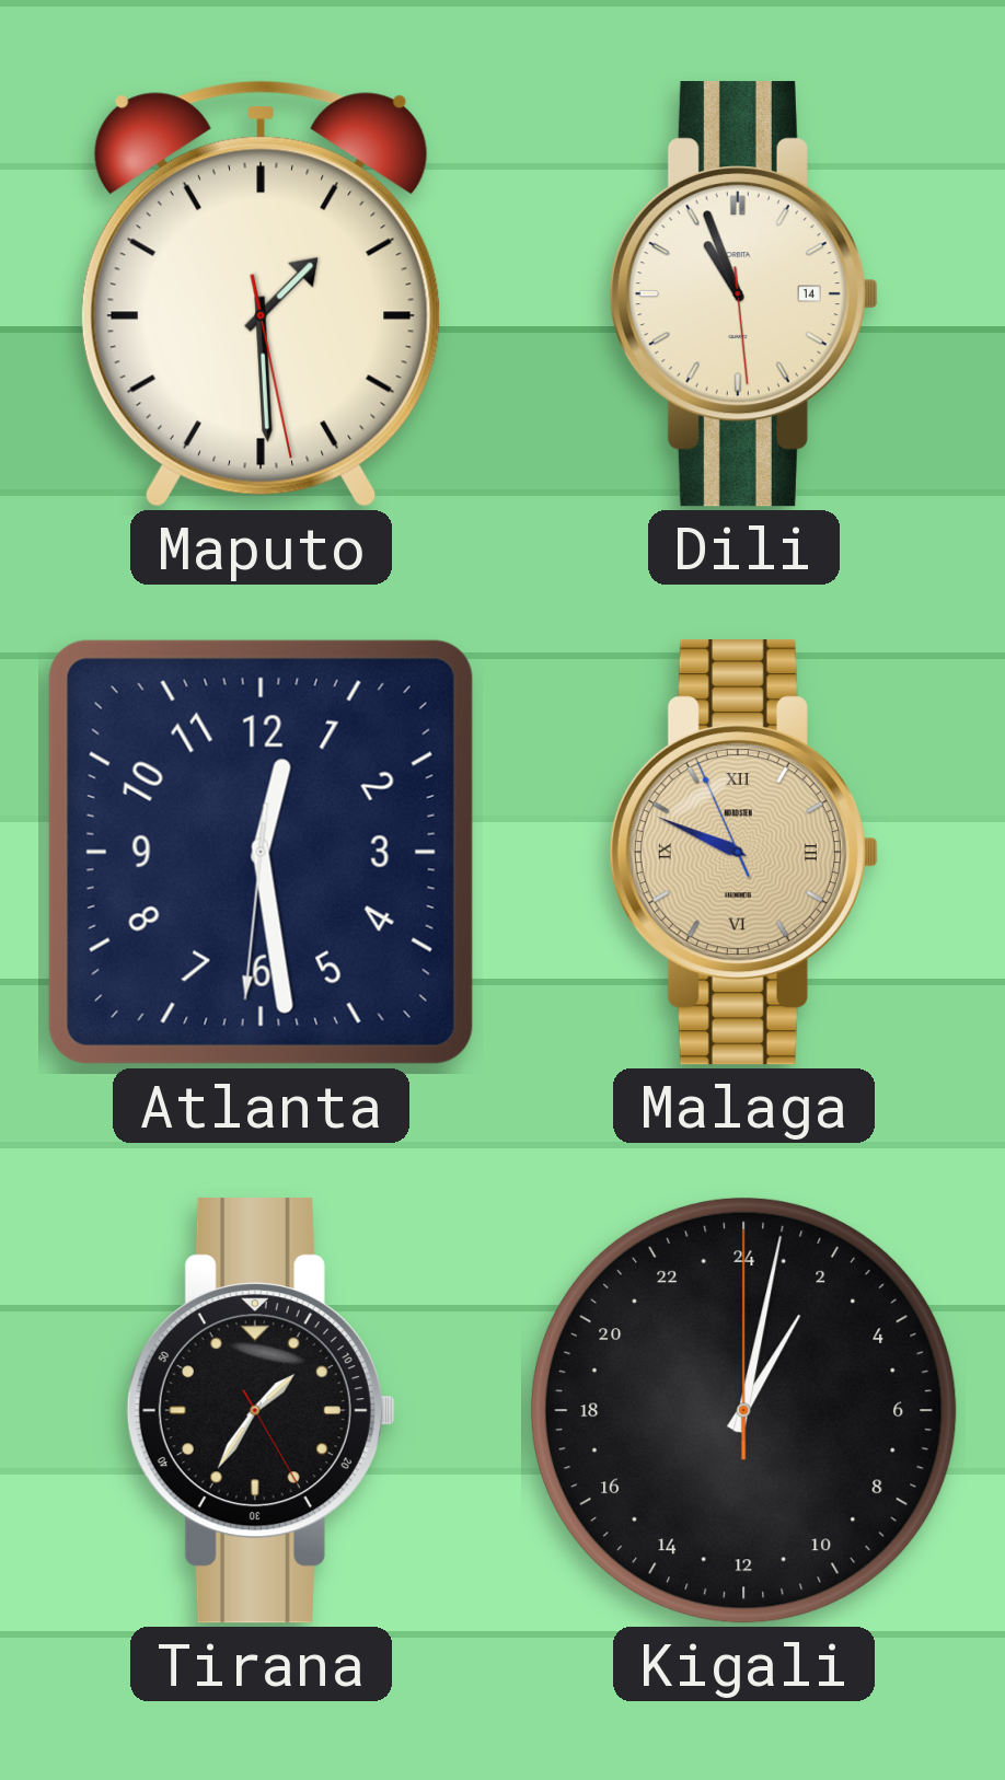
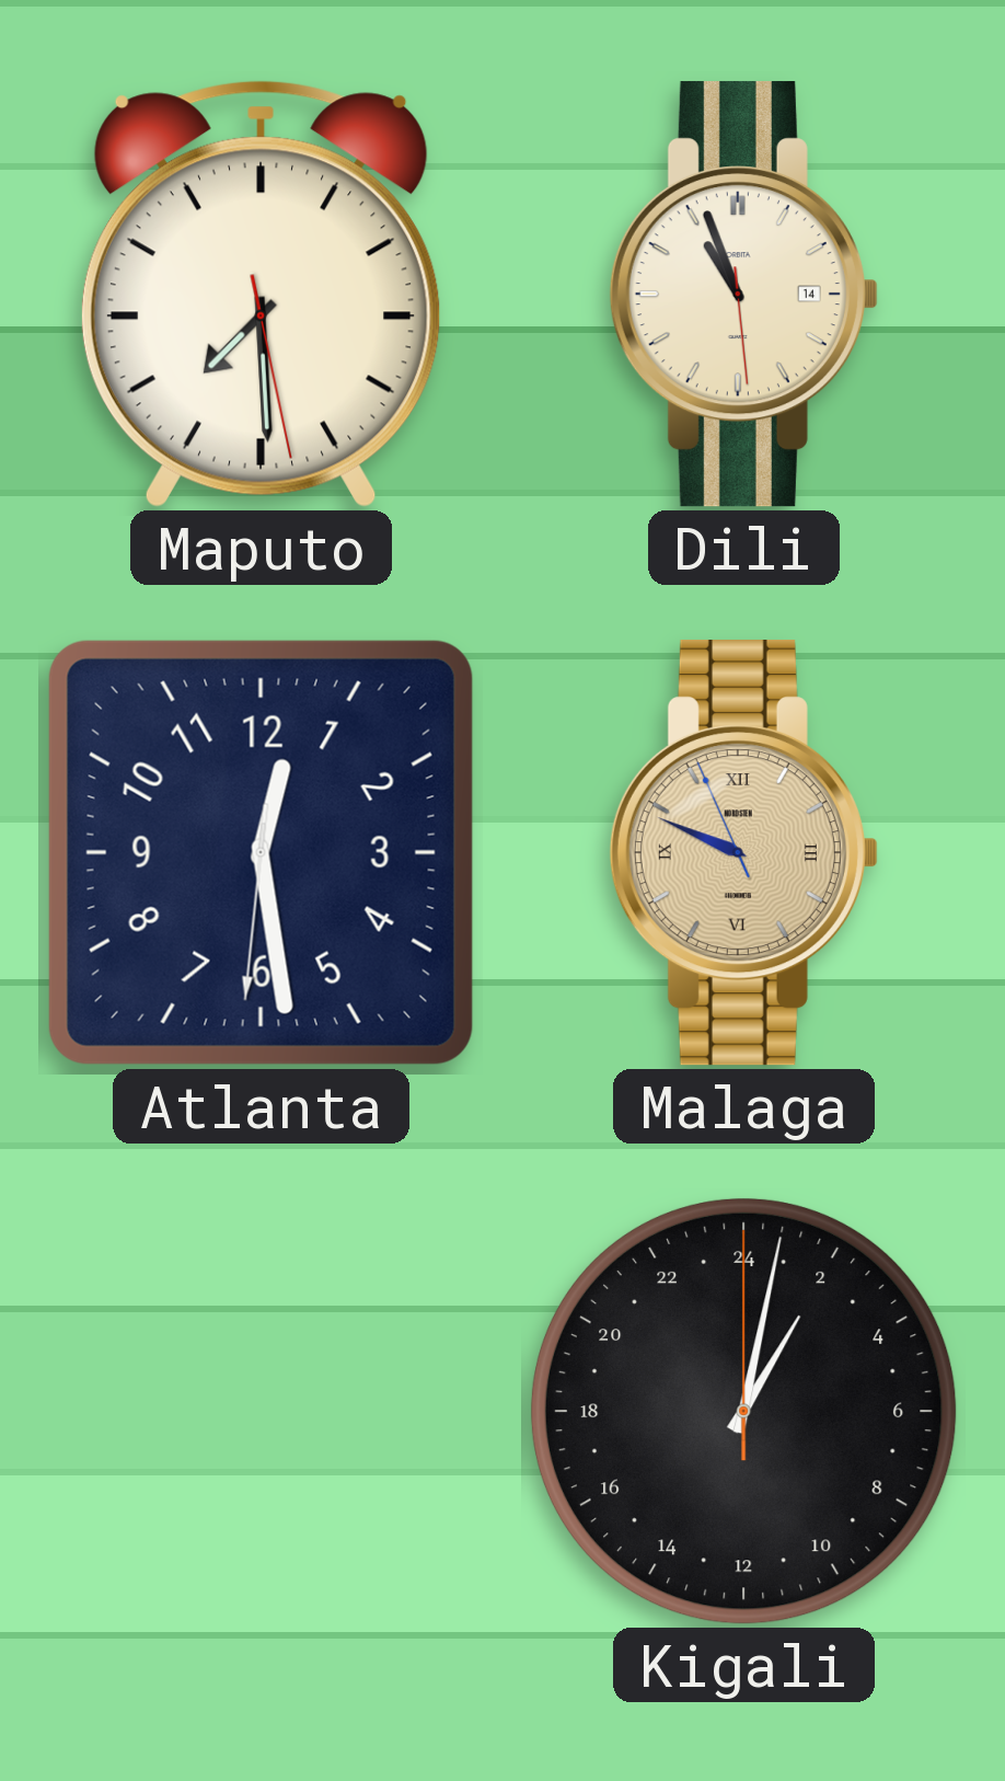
Maputo: 1:29 -> 7:29 (261, 294)
Tirana: 1:35 -> none (261, 1411)
